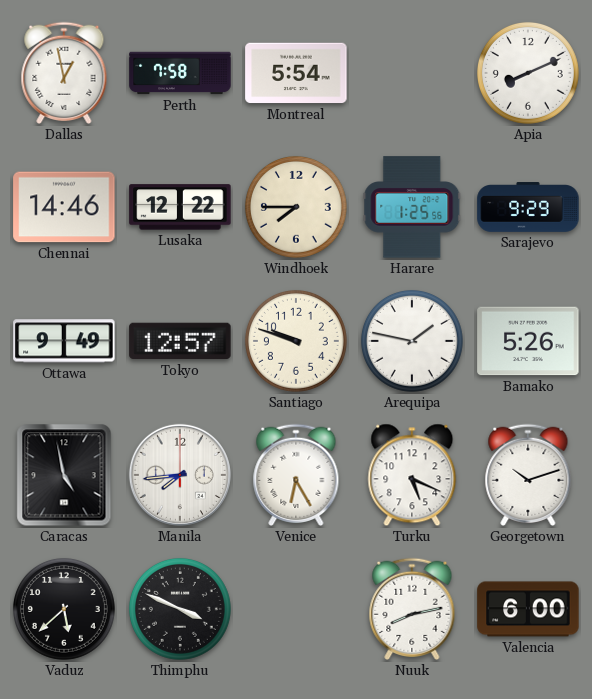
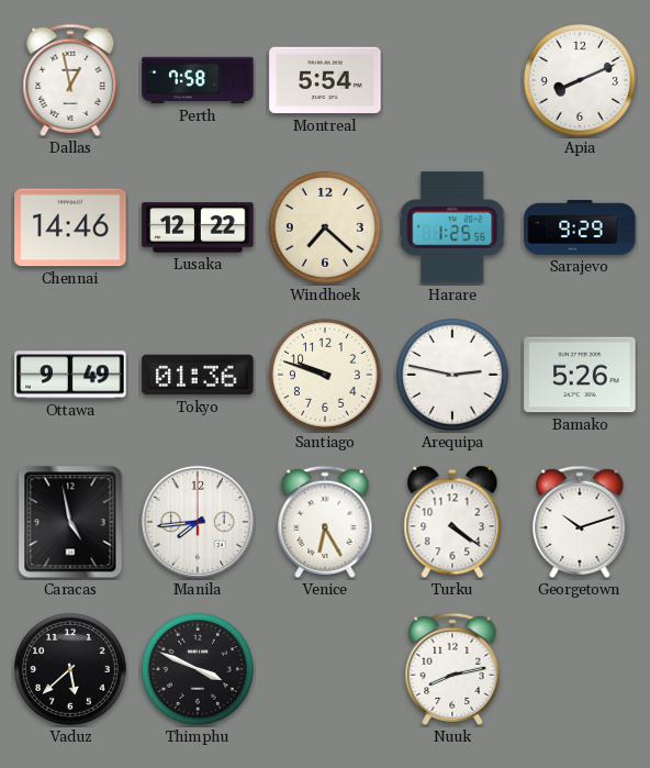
Windhoek: 7:45 -> 7:22 (325, 227)
Tokyo: 12:57 -> 01:36 (198, 375)
Arequipa: 1:47 -> 2:47 (452, 375)
Turku: 5:19 -> 4:21 (452, 522)
Valencia: 6:00 -> none (528, 609)
